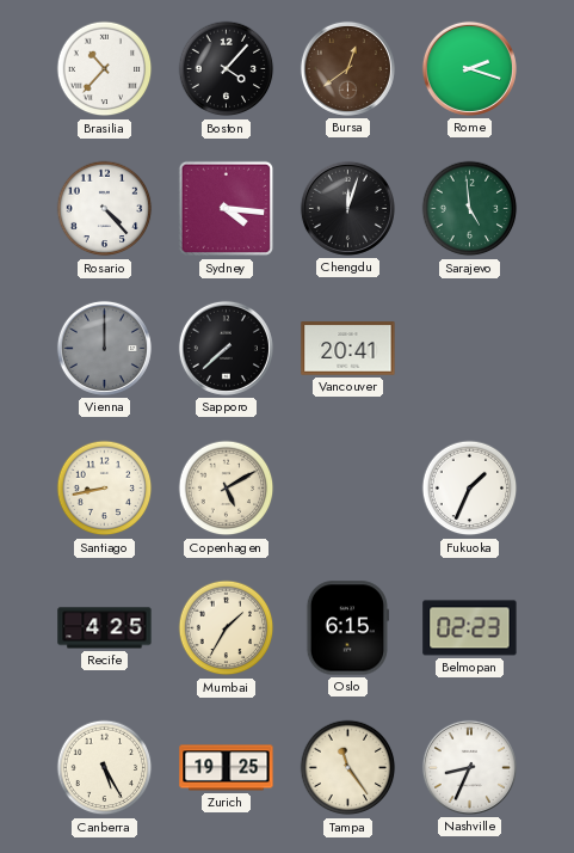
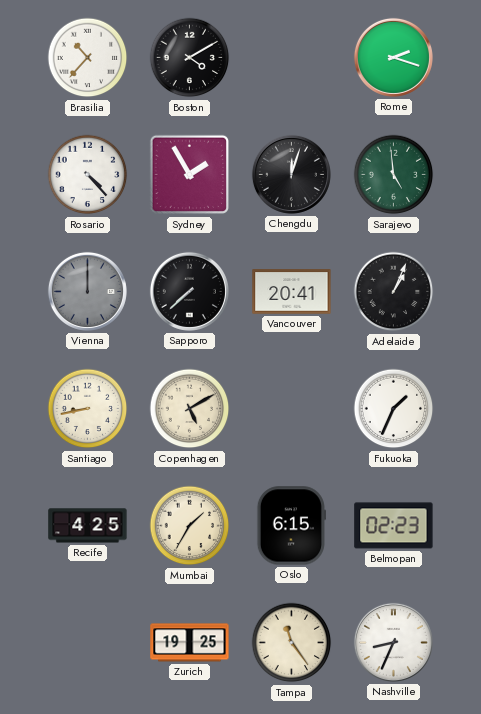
Boston: 4:07 -> 4:10 (190, 58)
Bursa: 12:39 -> none (347, 68)
Sydney: 4:16 -> 1:55 (190, 175)
Adelaide: none -> 1:04 (394, 292)
Canberra: 5:25 -> none (105, 768)
